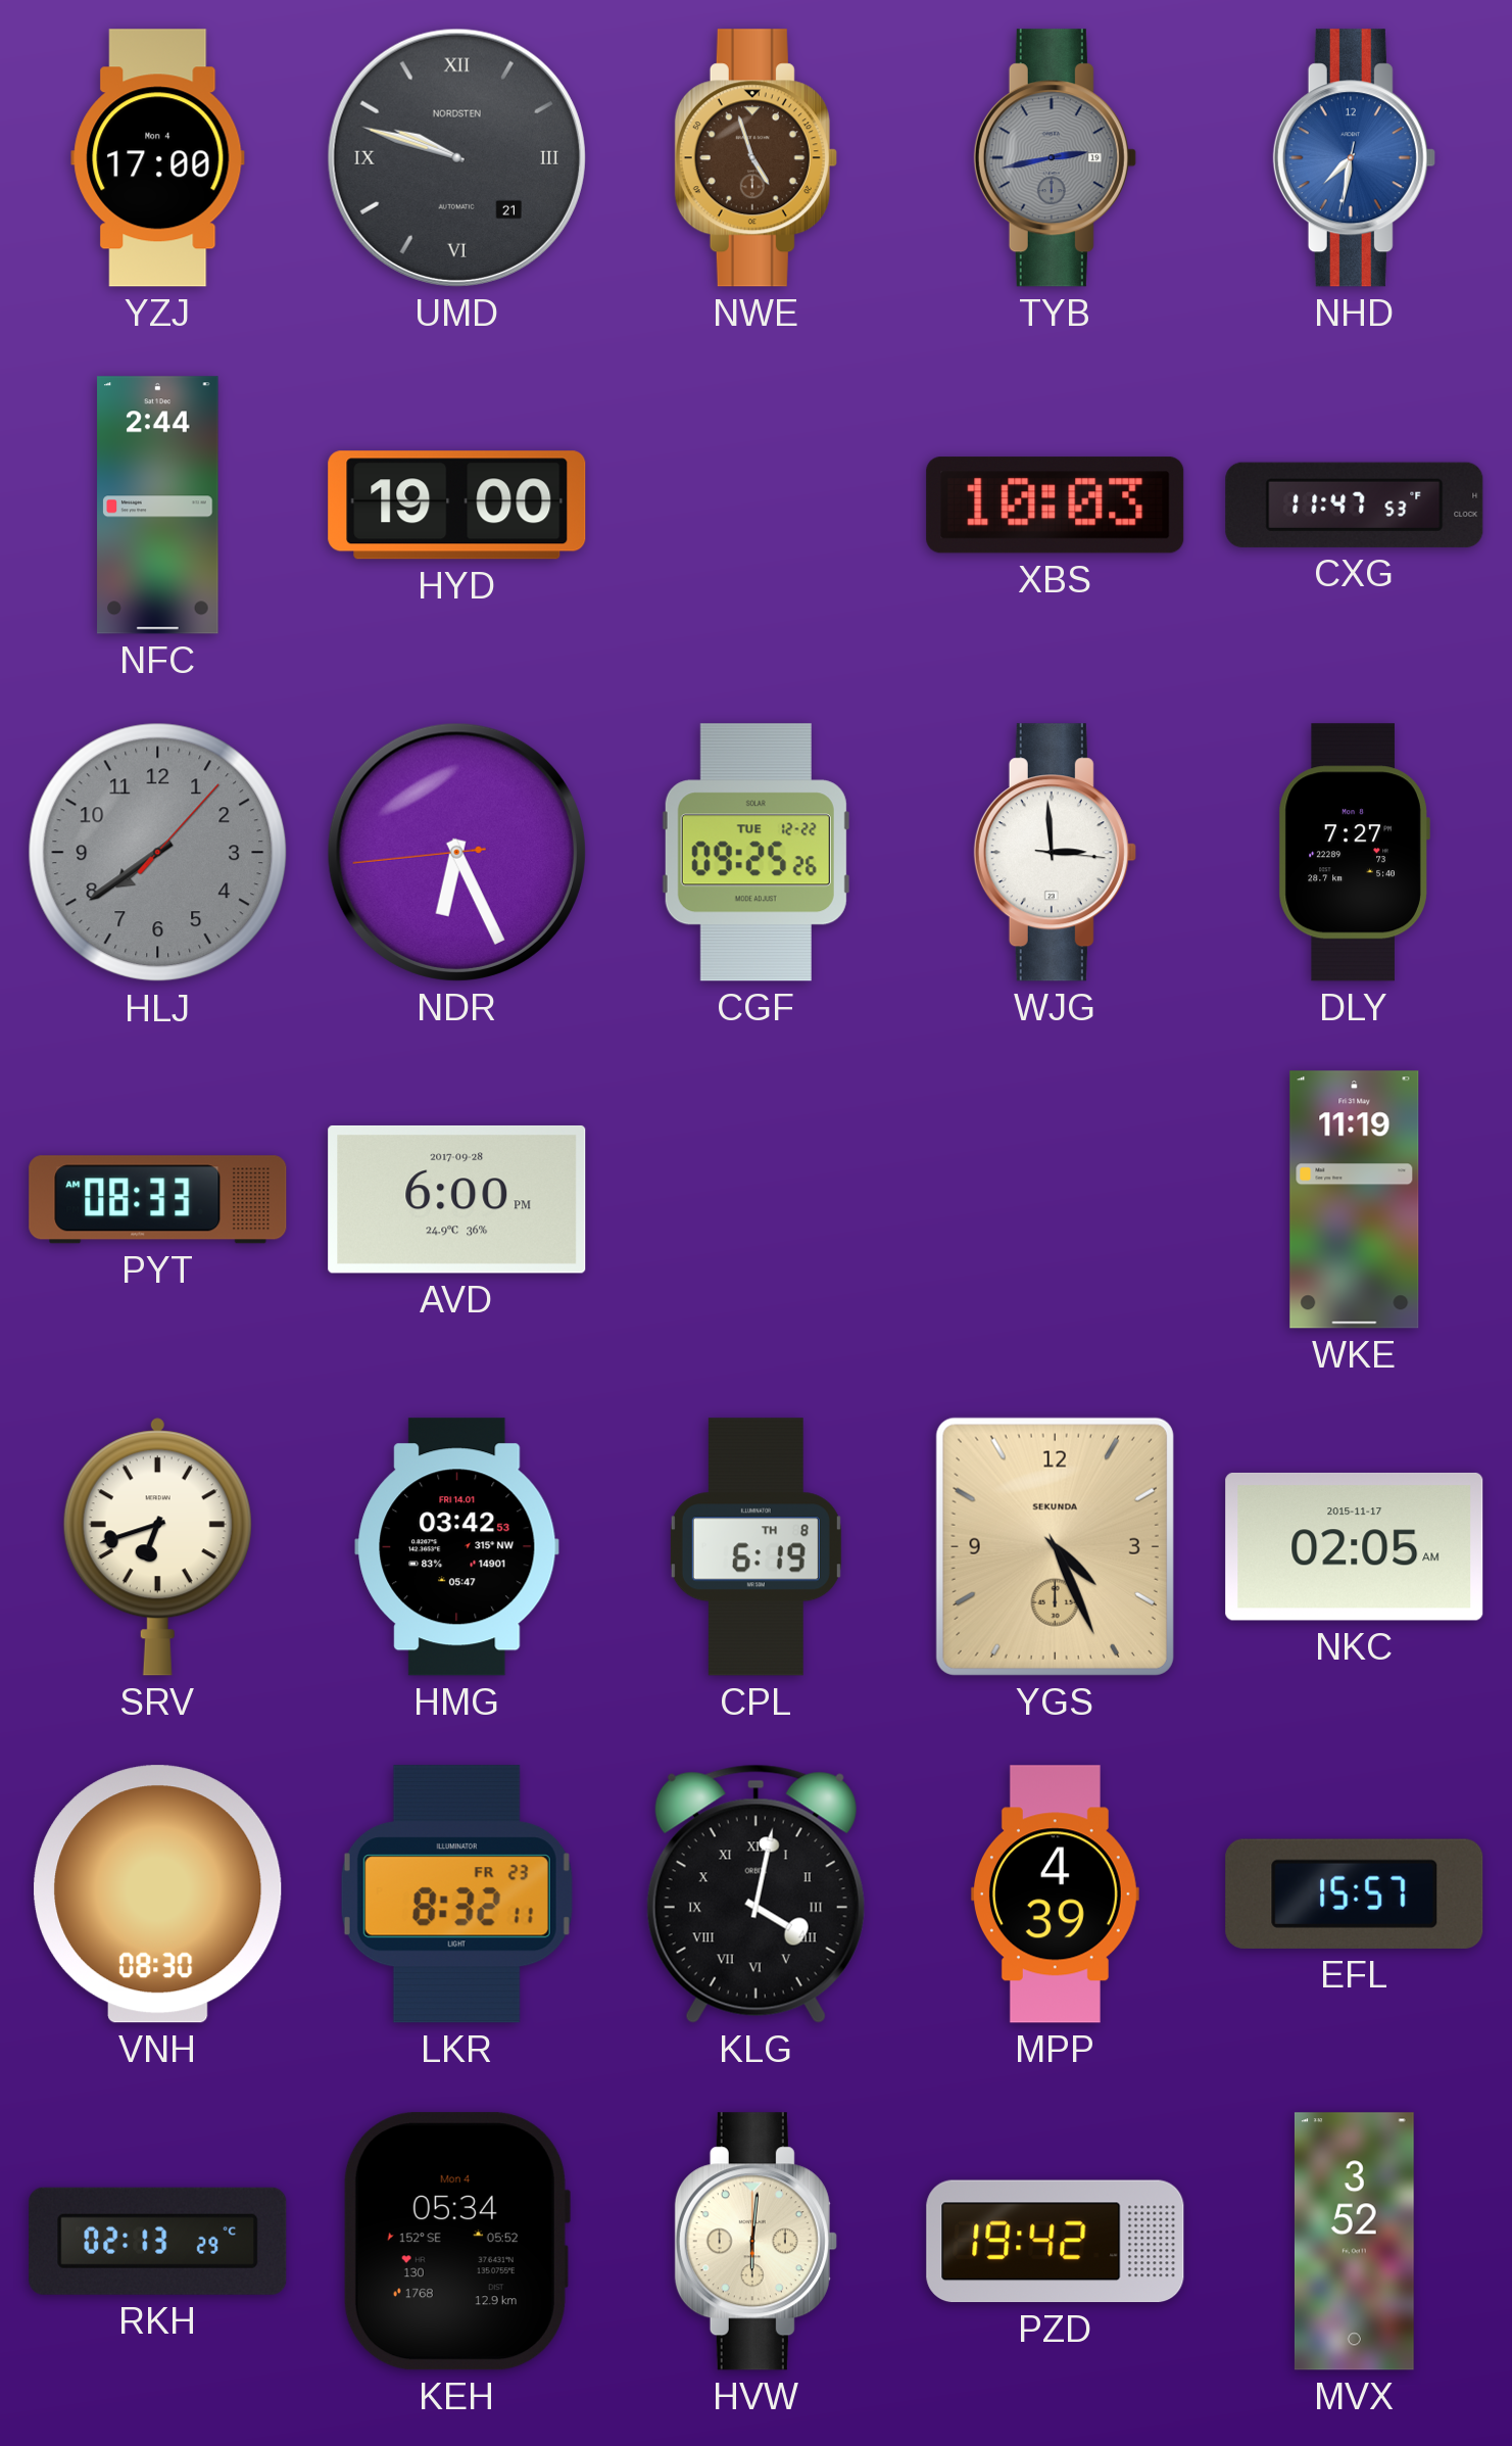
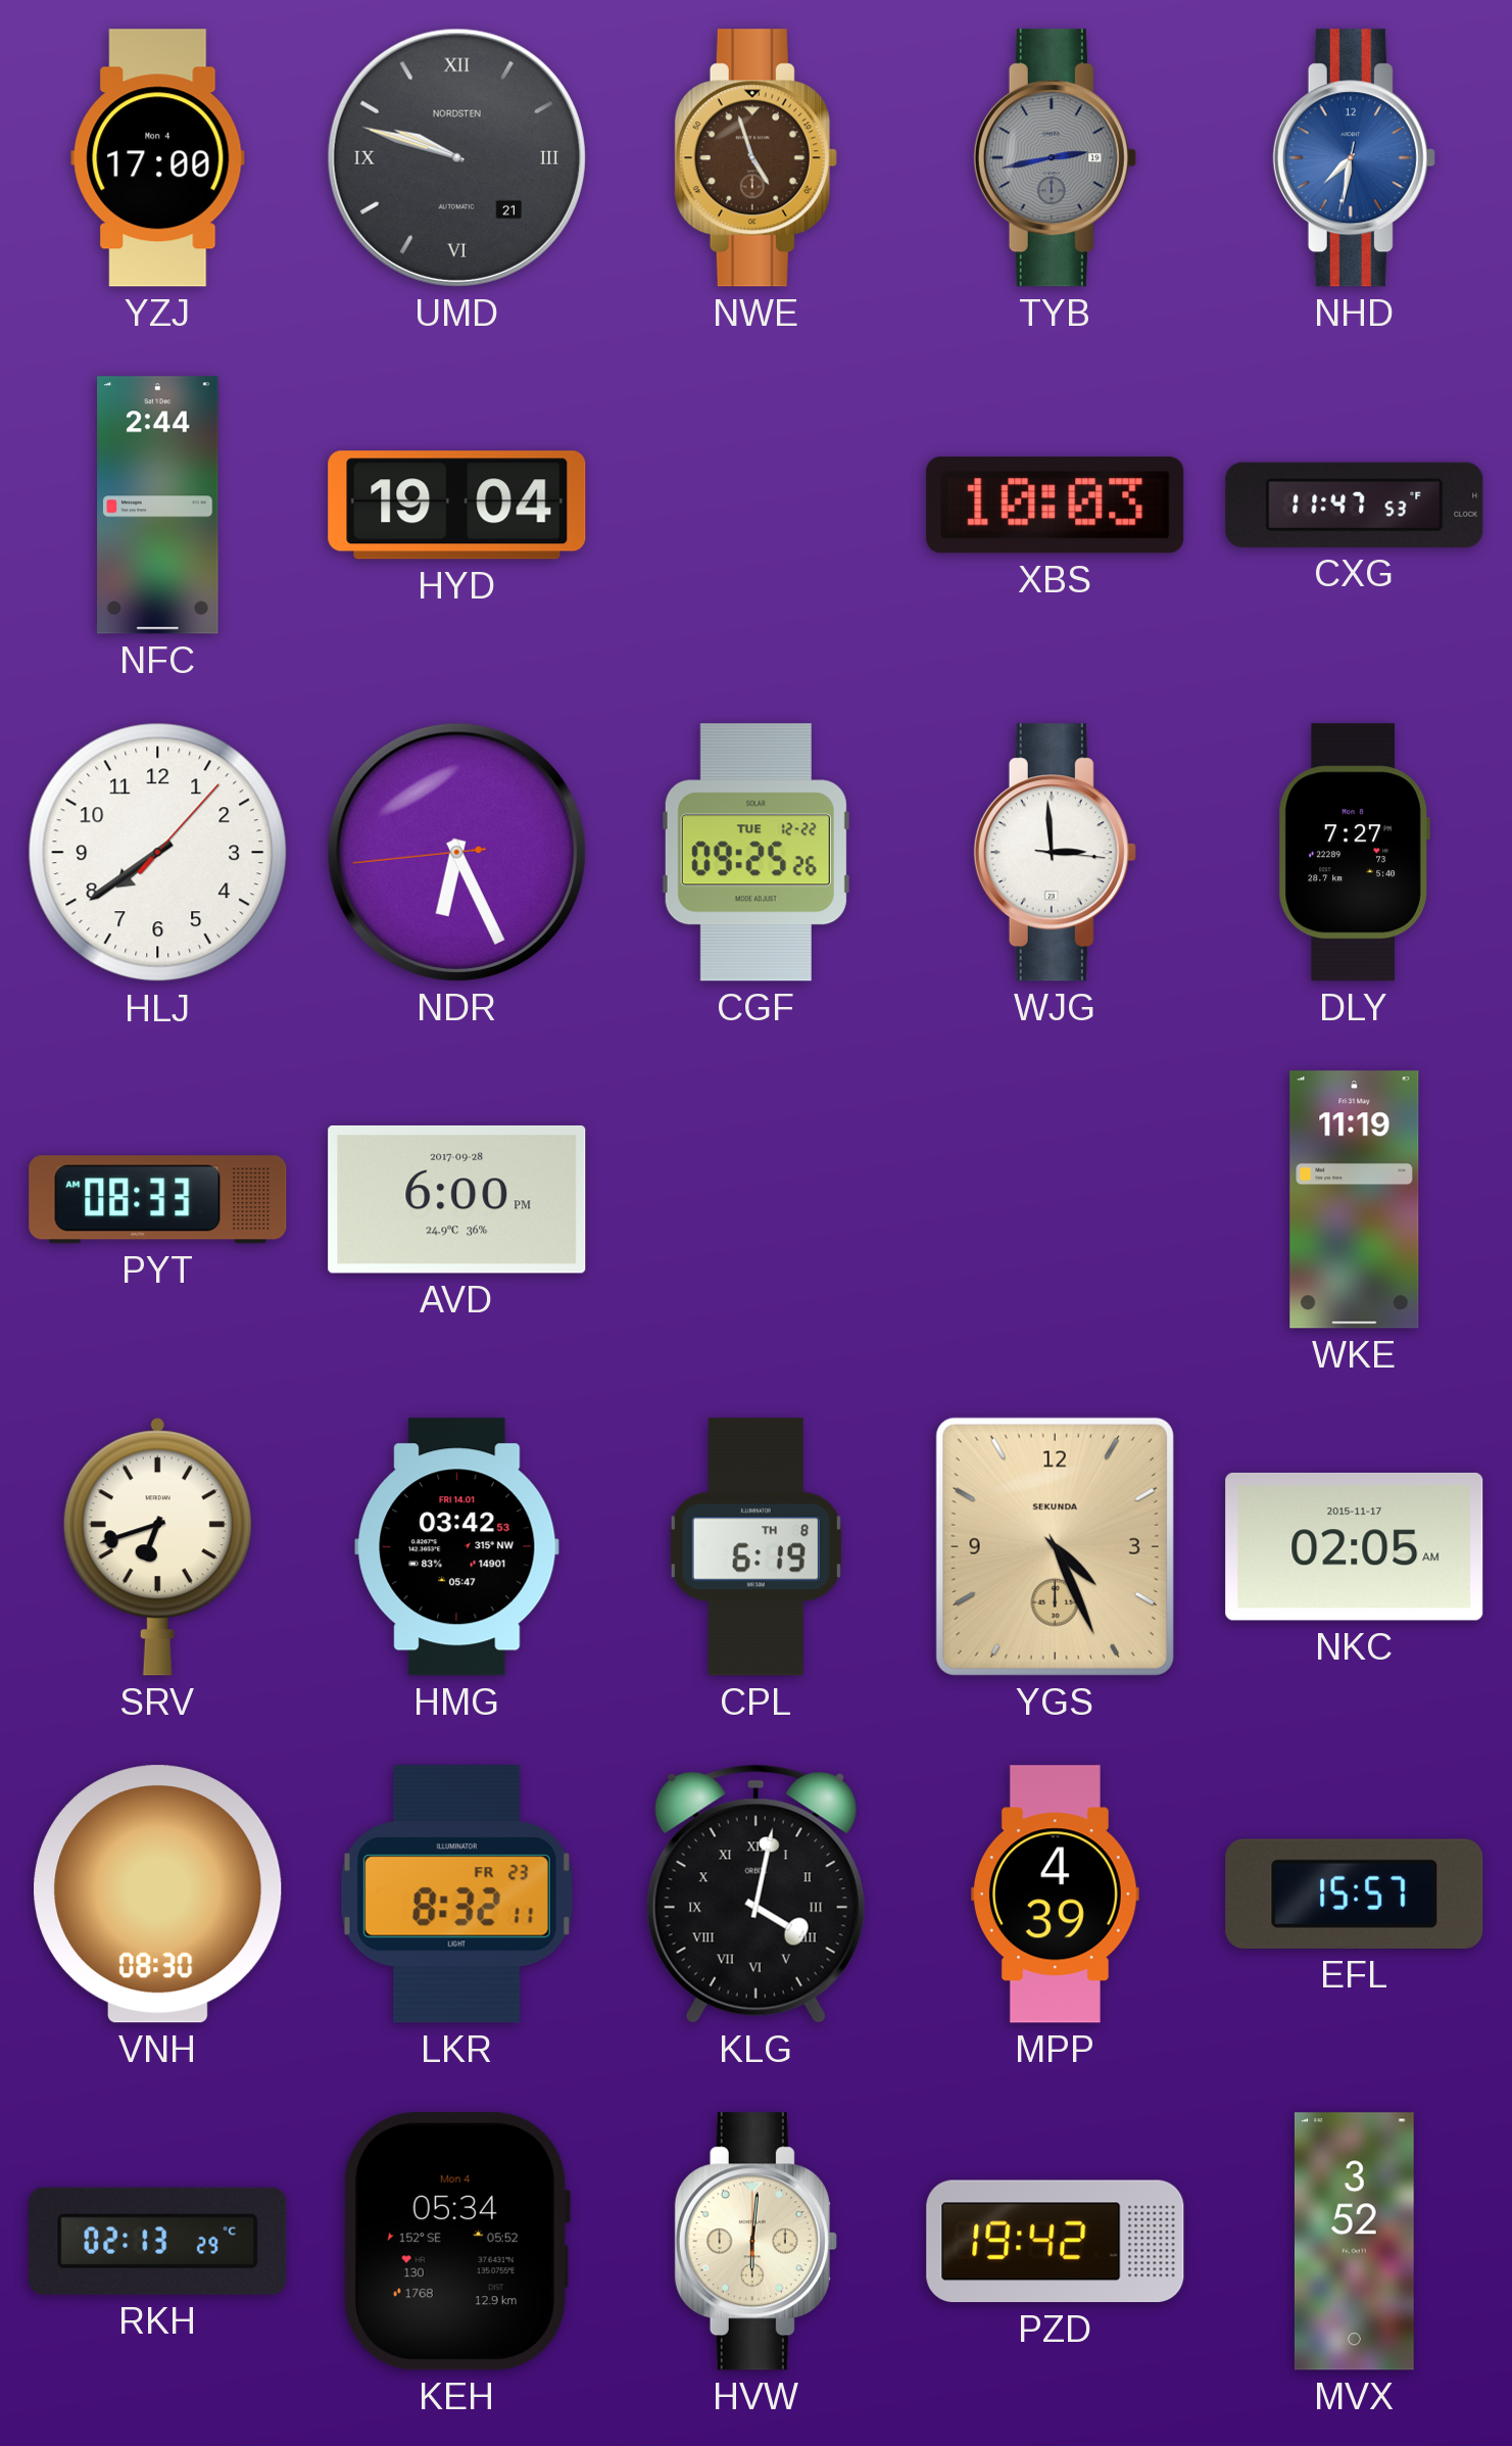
HYD: 19:00 -> 19:04 (457, 506)
HLJ dial: grey -> white (158, 853)
